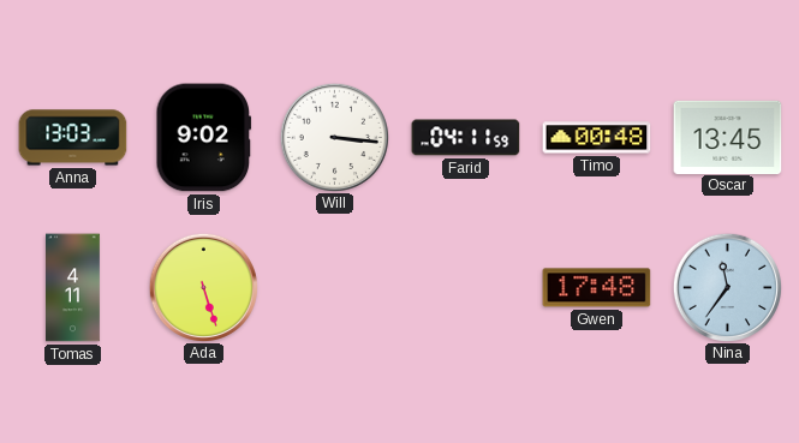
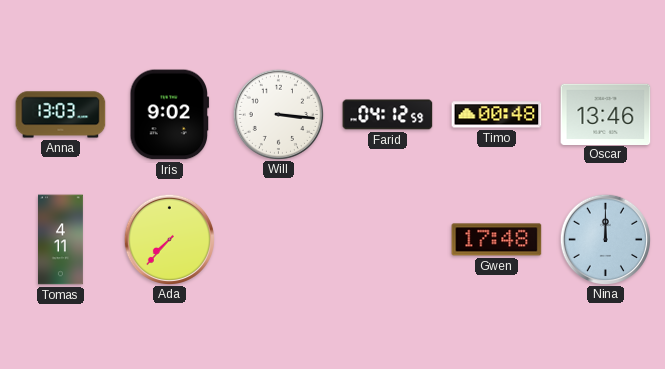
Farid: 04:11 -> 04:12 (388, 115)
Oscar: 13:45 -> 13:46 (606, 114)
Ada: 5:27 -> 7:37 (169, 239)
Nina: 11:36 -> 12:00 (605, 239)
